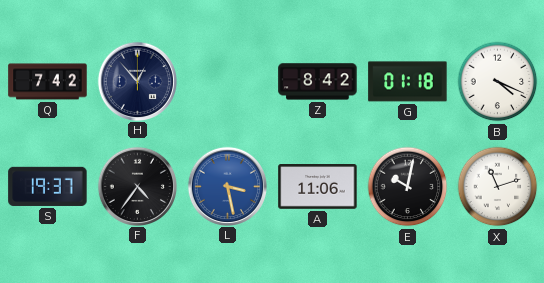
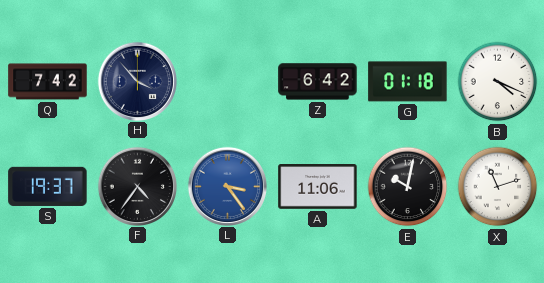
H: 12:53 -> 3:53 (137, 81)
Z: 8:42 -> 6:42 (318, 82)
L: 3:28 -> 3:24 (227, 186)
